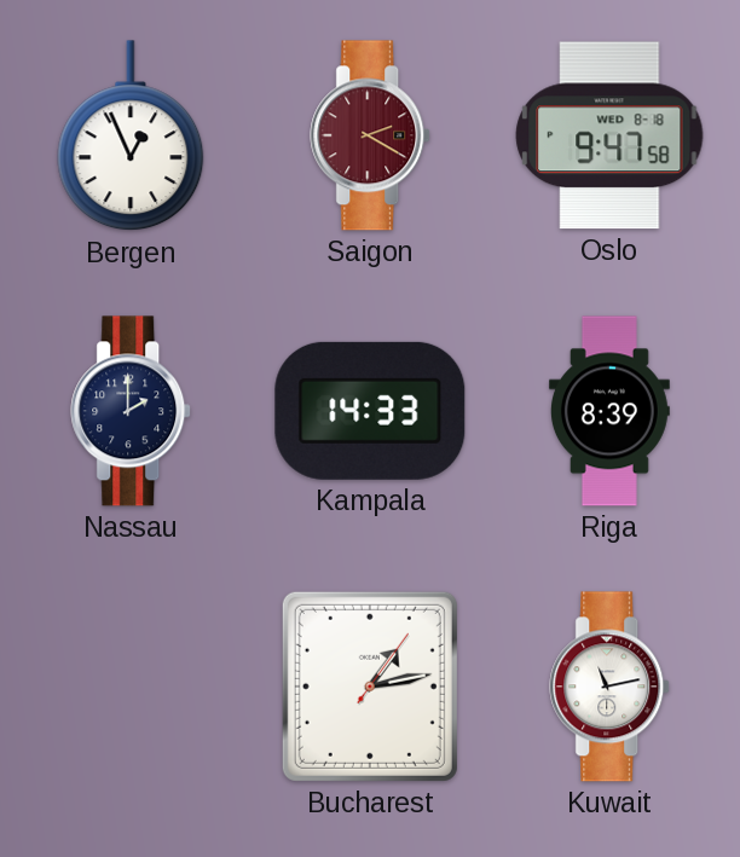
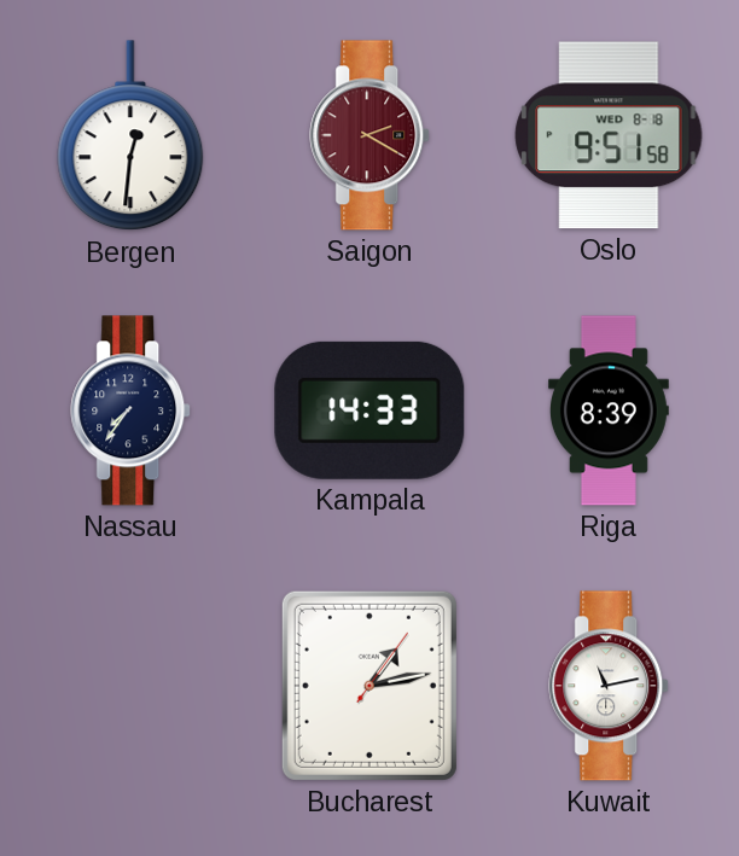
Bergen: 12:56 -> 12:31 (130, 136)
Oslo: 9:47 -> 9:51 (609, 135)
Nassau: 2:00 -> 7:36 (132, 410)
